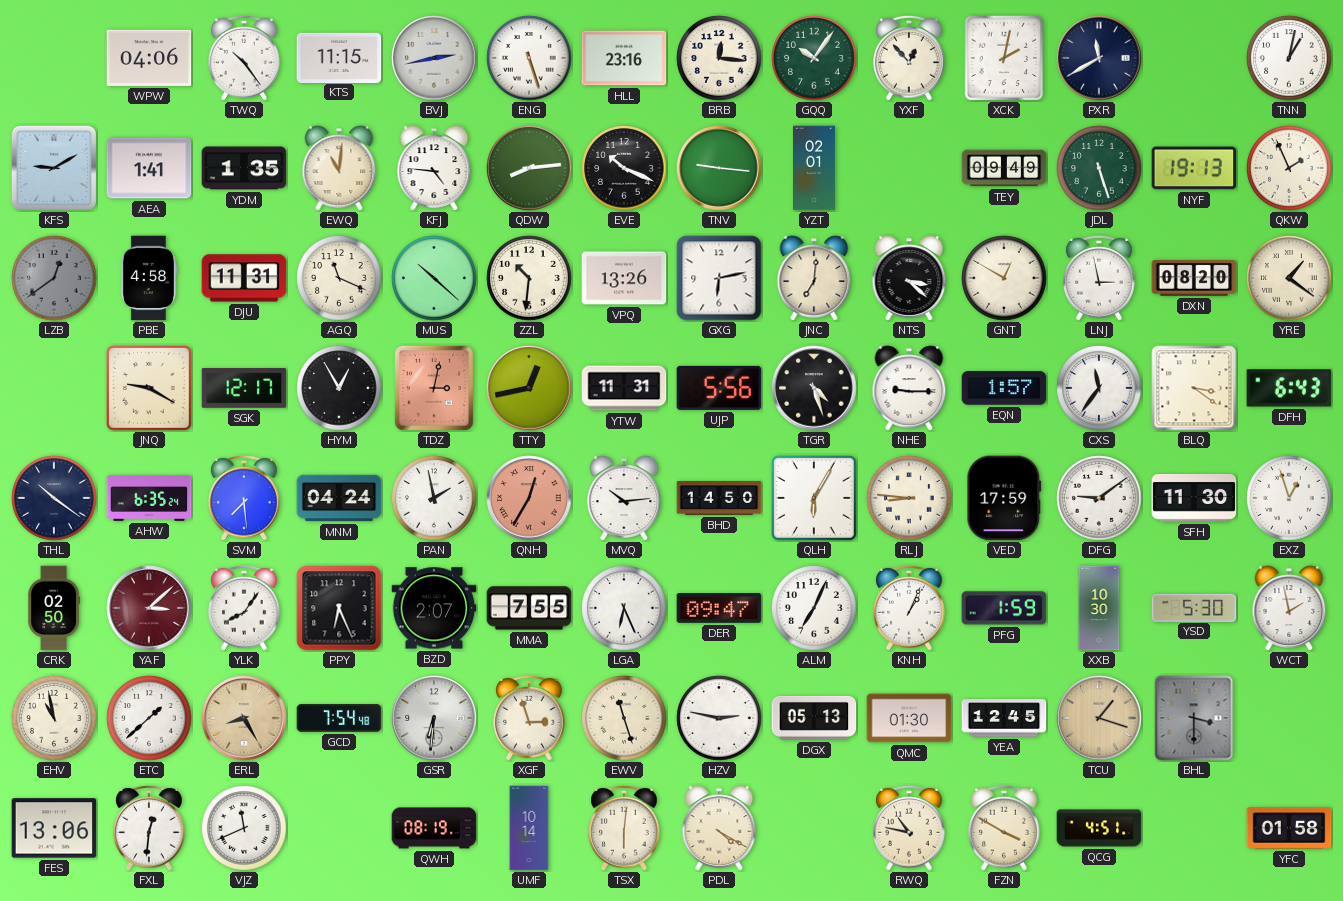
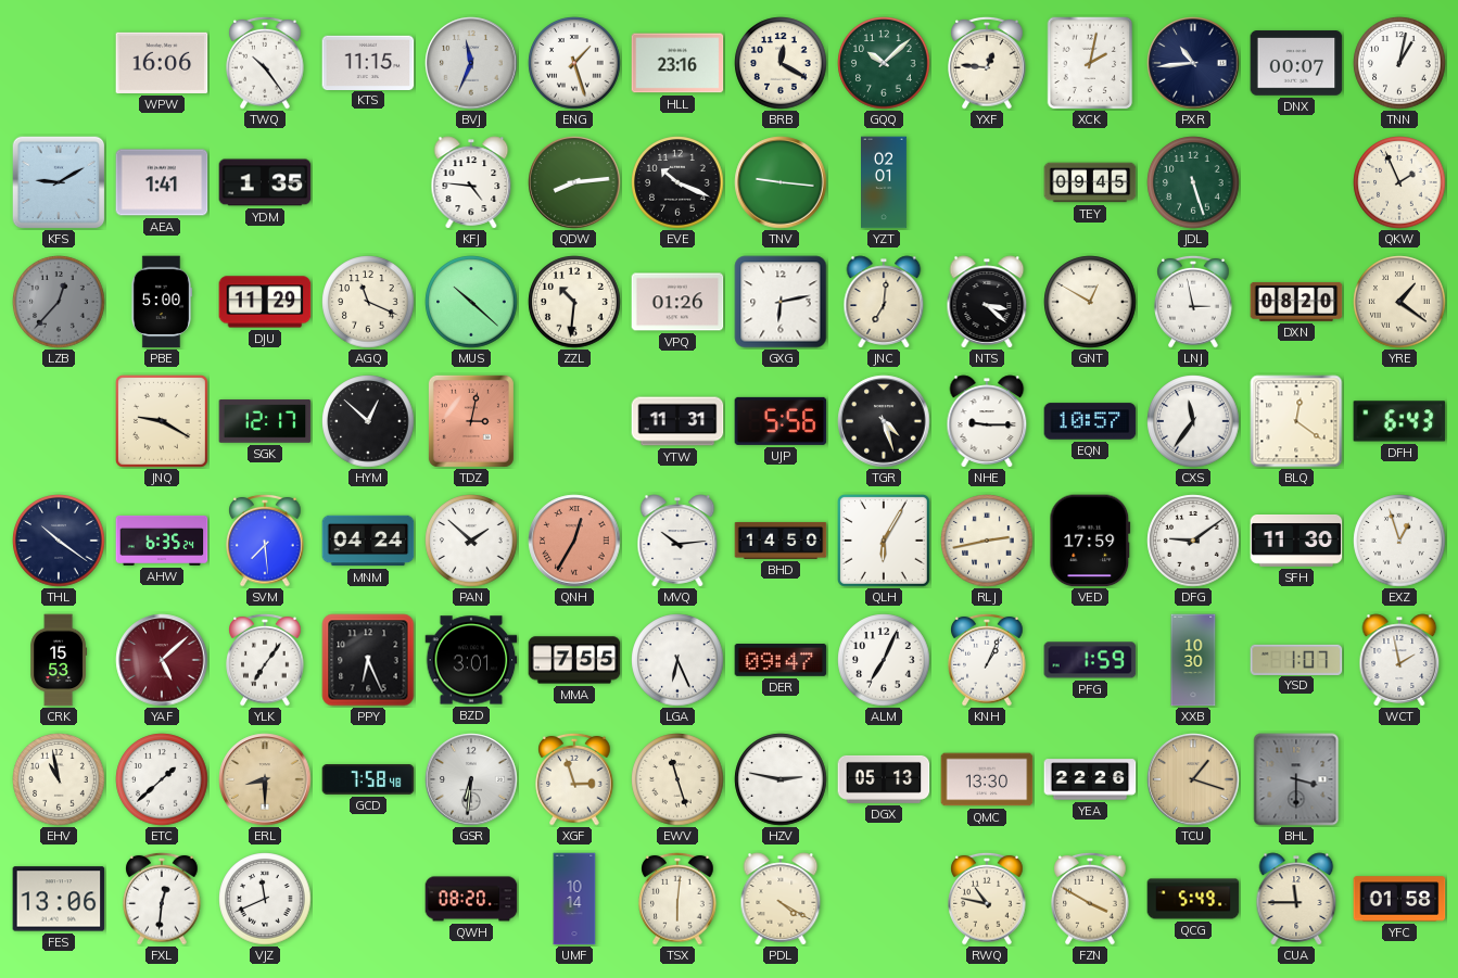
WPW: 04:06 -> 16:06 (162, 63)
BVJ: 2:43 -> 11:34 (471, 63)
ENG: 5:27 -> 1:27 (574, 63)
BRB: 12:16 -> 12:20 (781, 63)
GQQ: 10:06 -> 10:08 (884, 63)
YXF: 12:53 -> 12:46 (987, 63)
PXR: 11:40 -> 10:44 (1193, 63)
DNX: none -> 00:07 (1296, 63)
EWQ: 11:01 -> none (339, 168)
TEY: 09:49 -> 09:45 (1090, 182)
NYF: 19:13 -> none (1194, 168)
LZB: 12:39 -> 12:37 (59, 302)
PBE: 4:58 -> 5:00 (161, 302)
DJU: 11:31 -> 11:29 (265, 302)
VPQ: 13:26 -> 01:26 (677, 302)
HYM: 12:55 -> 12:52 (368, 421)
TTY: 12:43 -> none (529, 388)
EQN: 1:57 -> 10:57 (1090, 421)
BLQ: 3:21 -> 12:21 (1296, 421)
PAN: 1:58 -> 1:52 (471, 541)
RLJ: 8:46 -> 2:43 (987, 541)
CRK: 02:50 -> 15:53 (59, 660)
YAF: 3:08 -> 5:08 (162, 660)
YLK: 8:06 -> 7:06 (265, 660)
BZD: 2:07 -> 3:01 (471, 660)
YSD: 5:30 -> 1:07 (1296, 659)
ERL: 8:25 -> 8:30 (265, 779)
GCD: 7:54 -> 7:58 (368, 779)
QMC: 01:30 -> 13:30 (987, 779)
YEA: 12:45 -> 22:26 (1090, 779)
QWH: 08:19 -> 08:20 (471, 899)
QCG: 4:51 -> 5:49 (1193, 899)
CUA: none -> 11:45 (1296, 899)
